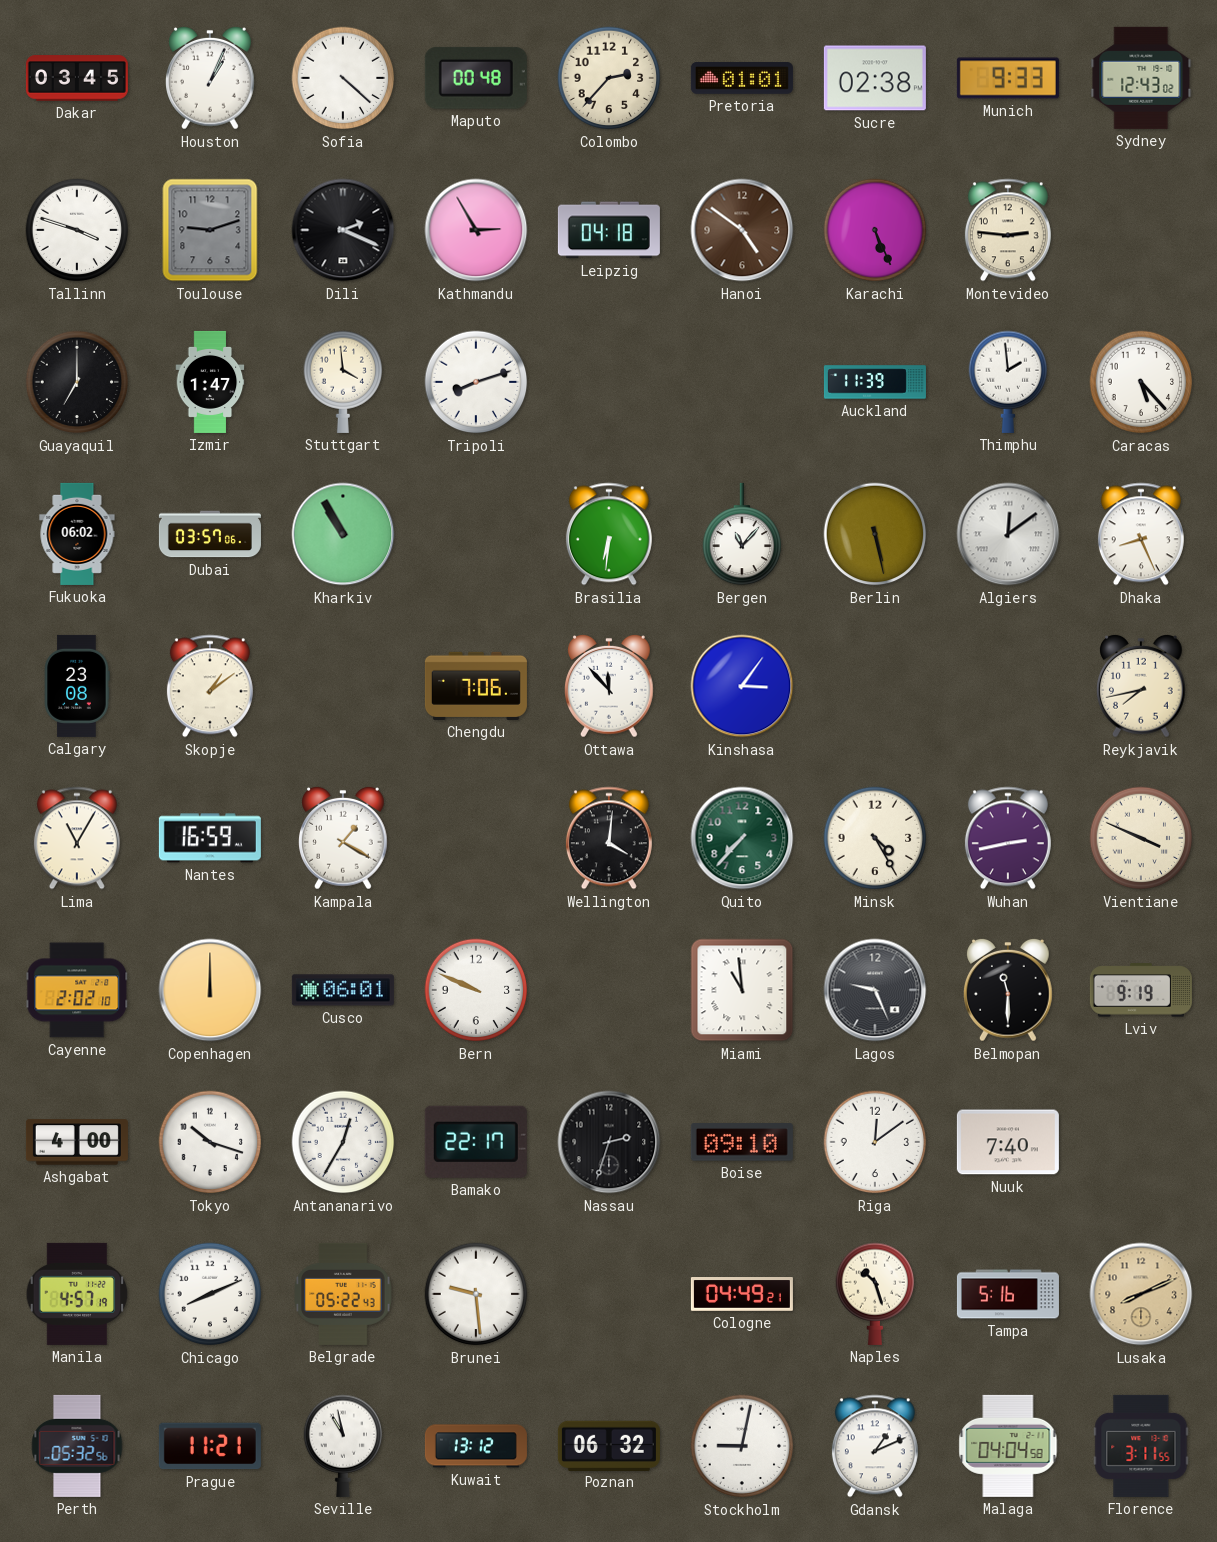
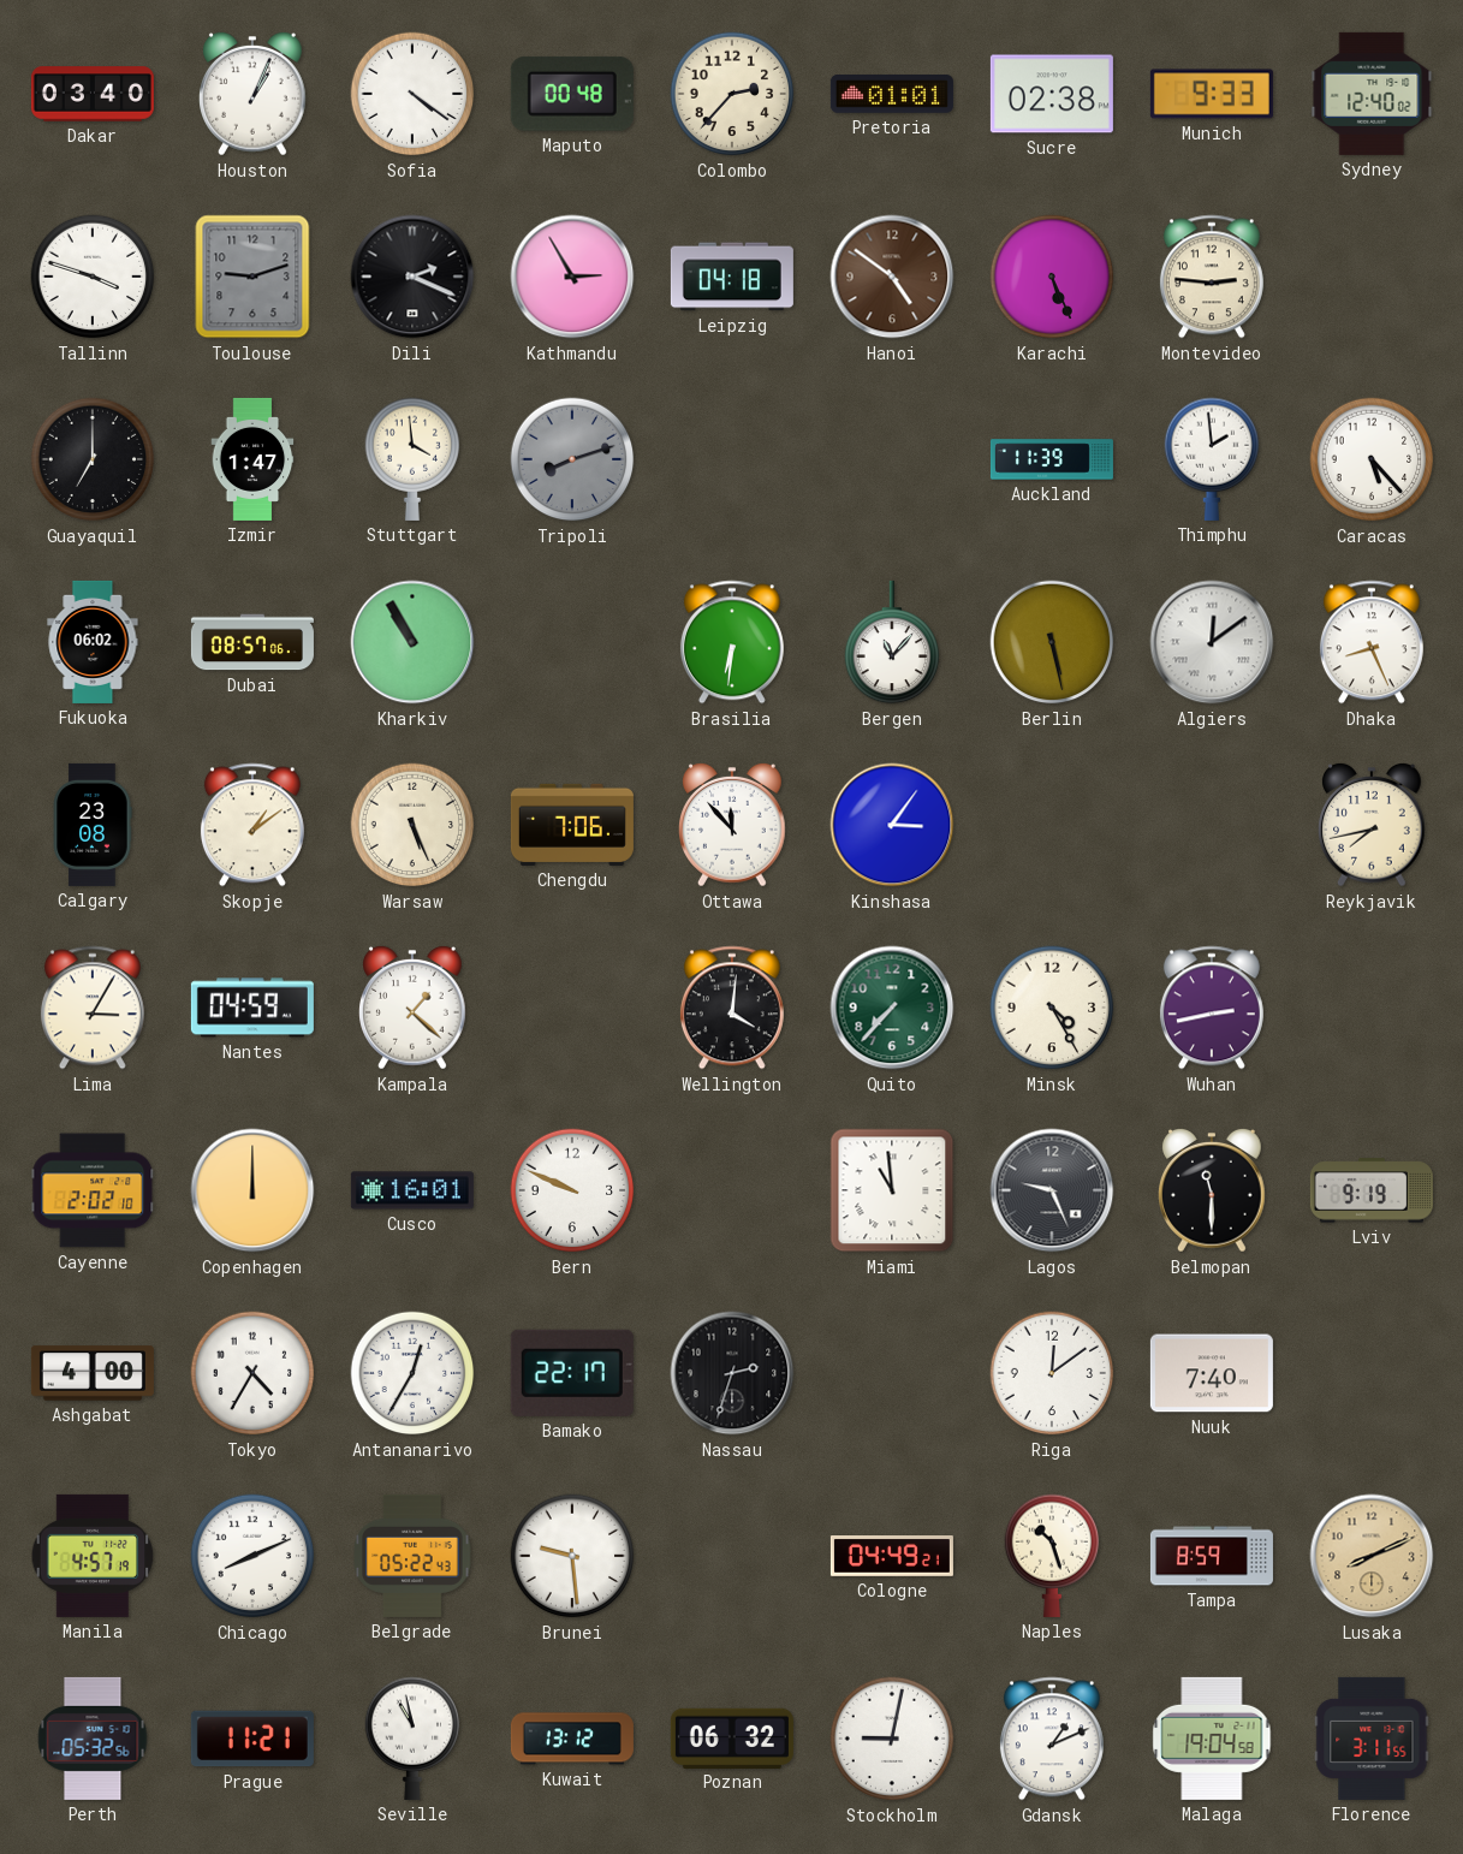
Dakar: 03:45 -> 03:40 (93, 94)
Sofia: 4:22 -> 4:21 (412, 94)
Sydney: 12:43 -> 12:40 (1372, 94)
Tripoli dial: white -> grey (572, 459)
Dubai: 03:57 -> 08:57 (252, 642)
Warsaw: none -> 5:26 (412, 825)
Lima: 11:05 -> 3:05 (93, 1008)
Nantes: 16:59 -> 04:59 (252, 1008)
Kampala: 1:20 -> 1:22 (414, 1008)
Vientiane: 3:49 -> none (1141, 838)
Cusco: 06:01 -> 16:01 (412, 1190)
Tokyo: 10:18 -> 4:35 (252, 1373)
Boise: 09:10 -> none (742, 1142)
Tampa: 5:16 -> 8:59 (1212, 1556)
Malaga: 04:04 -> 19:04 (1212, 1739)
